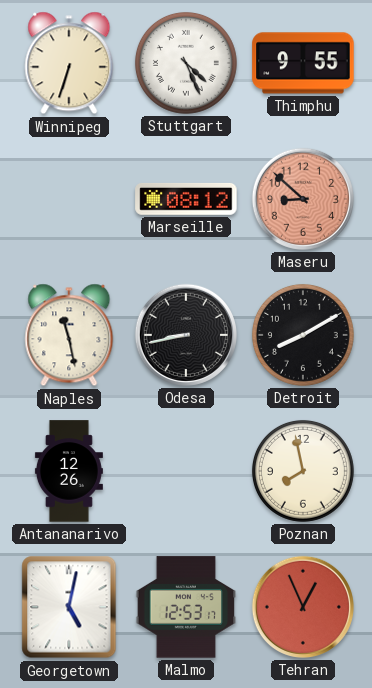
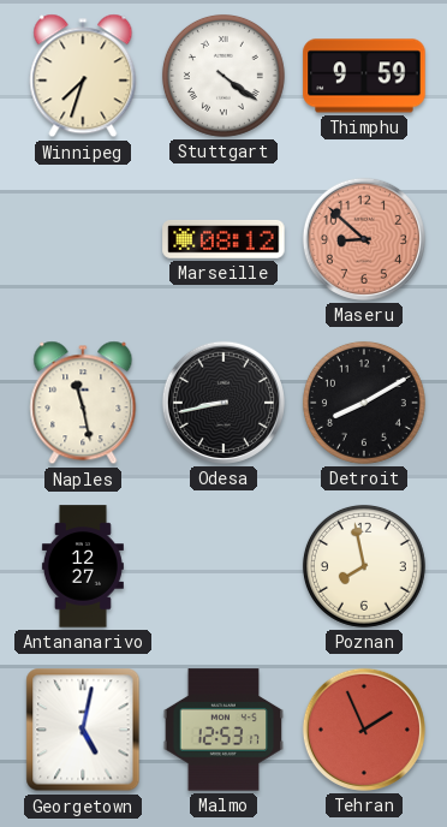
Winnipeg: 6:33 -> 7:33 (83, 76)
Stuttgart: 4:26 -> 4:21 (223, 76)
Thimphu: 9:55 -> 9:59 (364, 76)
Antananarivo: 12:26 -> 12:27 (83, 566)
Tehran: 12:56 -> 1:56 (364, 730)
